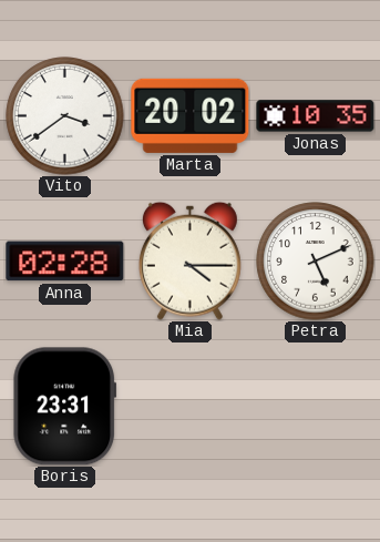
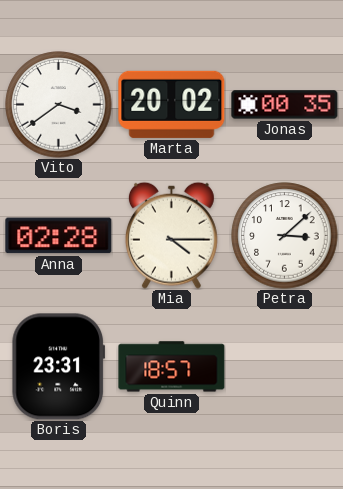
Jonas: 10:35 -> 00:35 (285, 105)
Petra: 5:11 -> 3:08 (285, 236)
Quinn: none -> 18:57 (172, 367)
